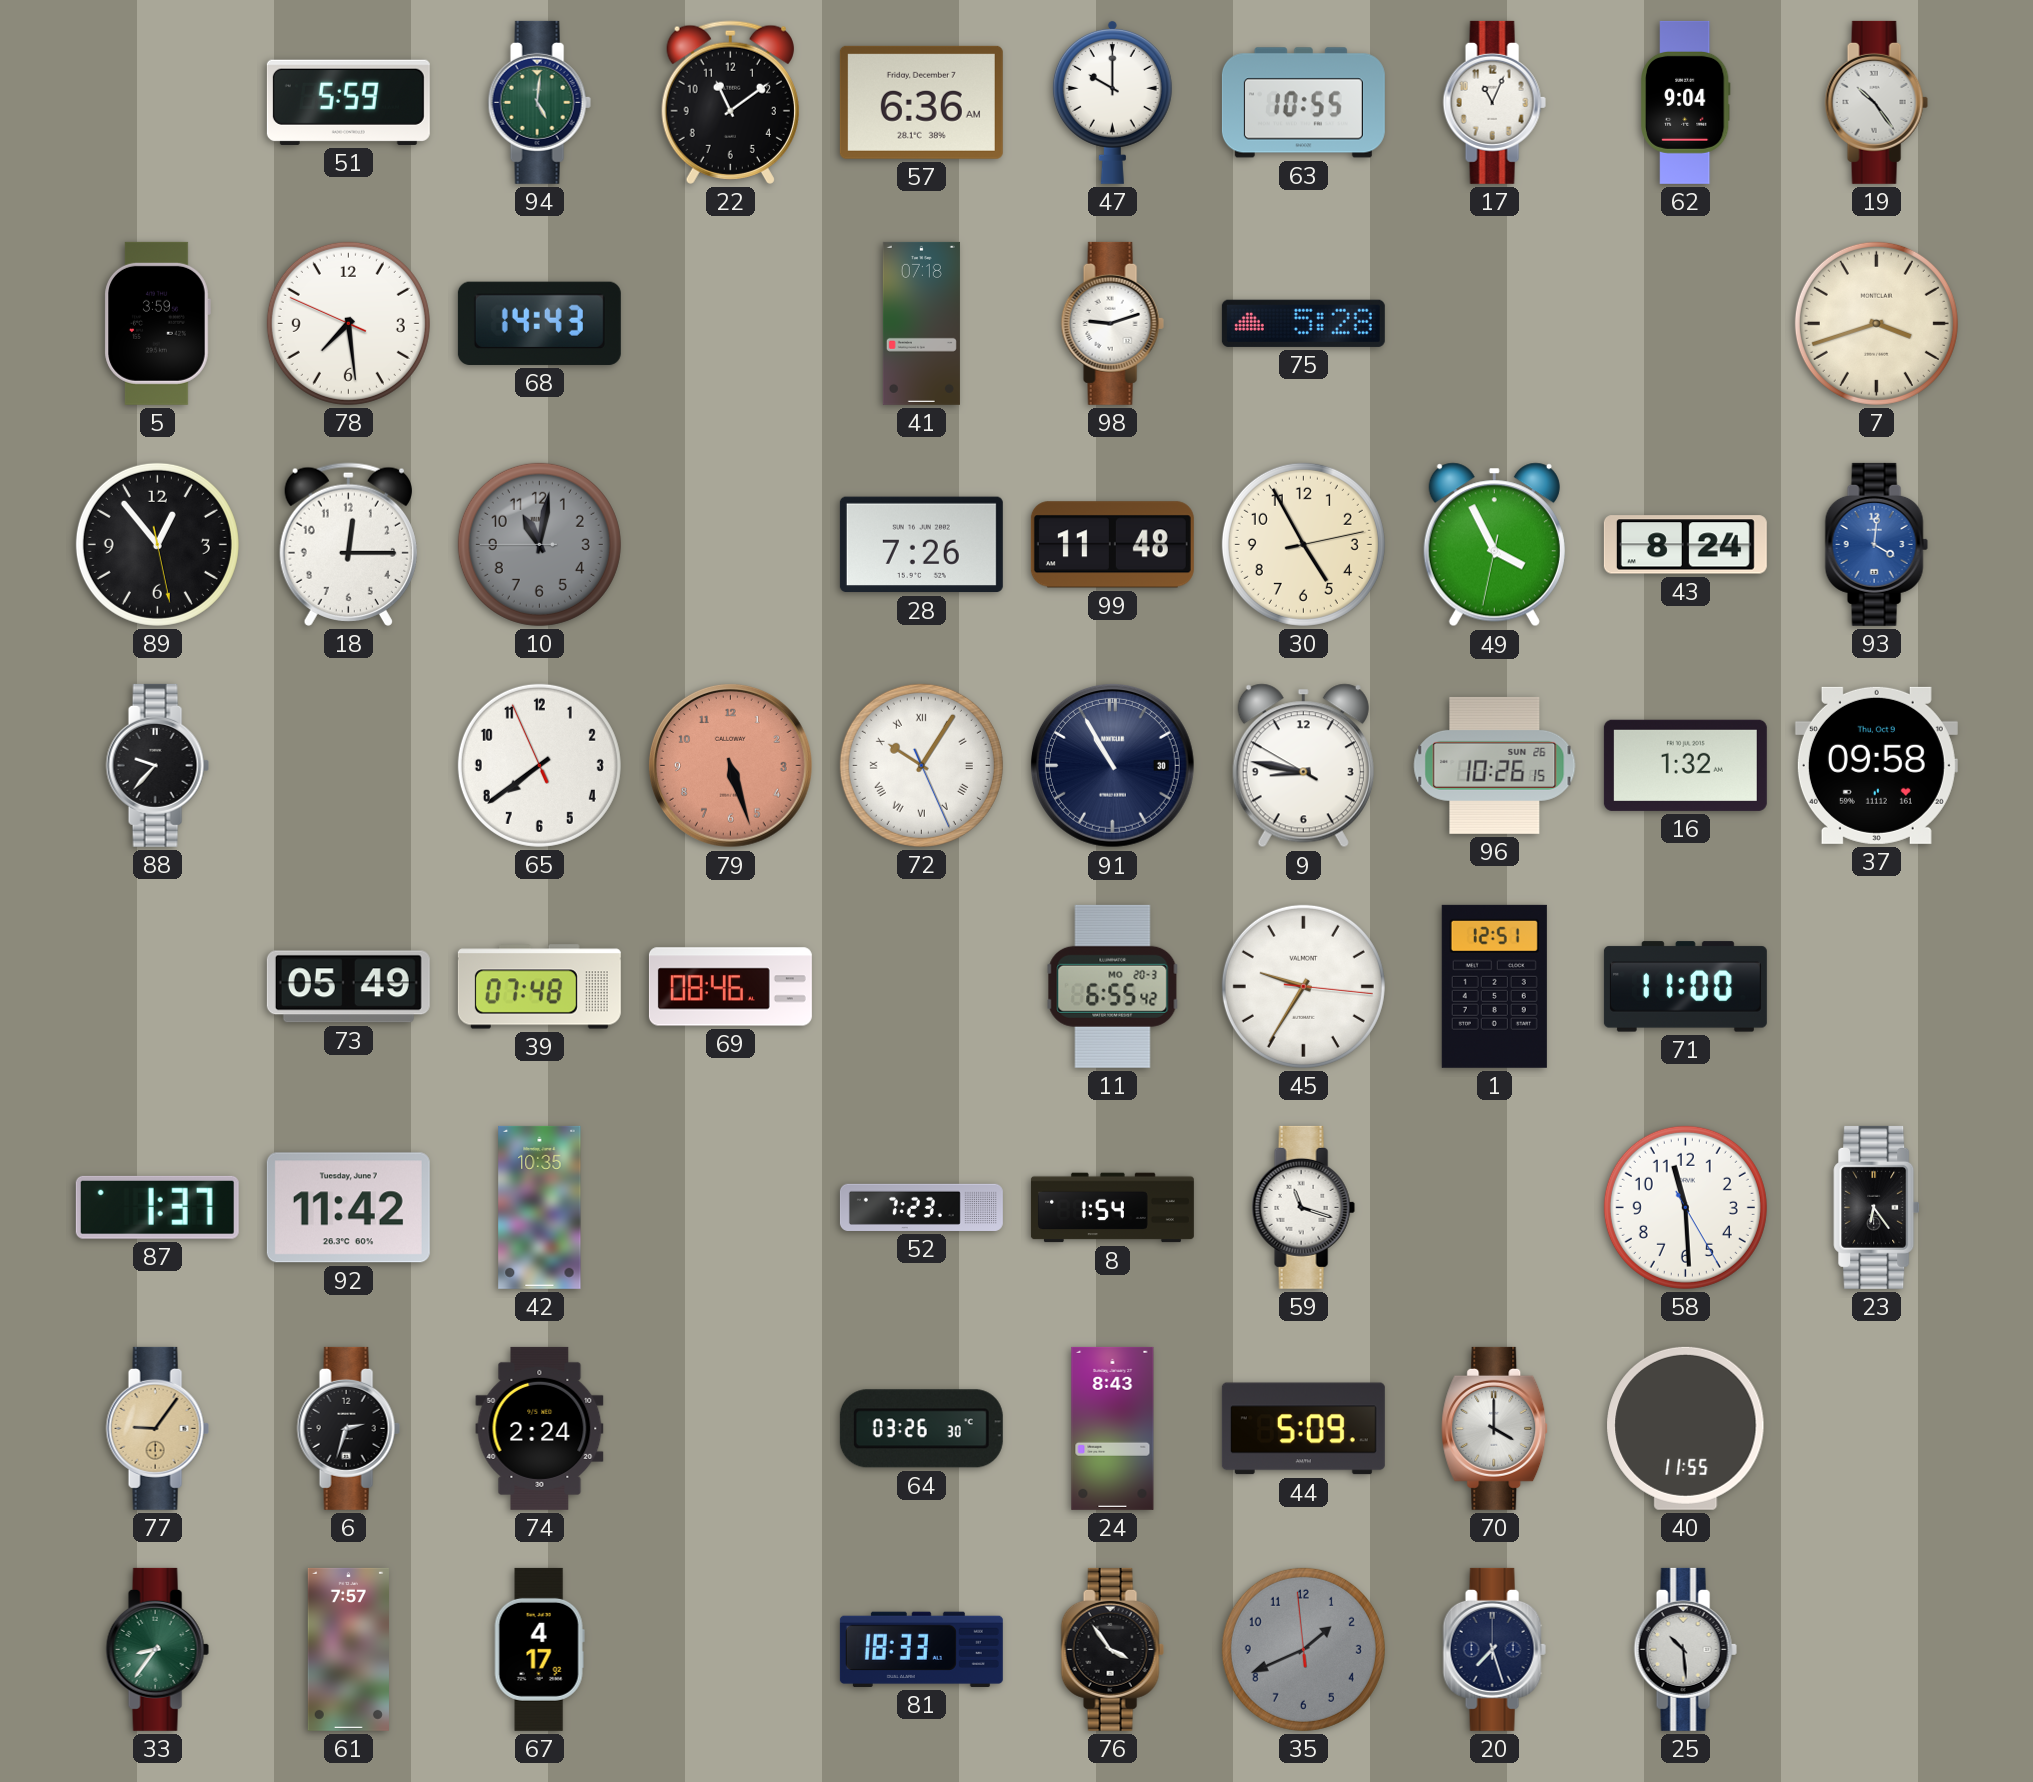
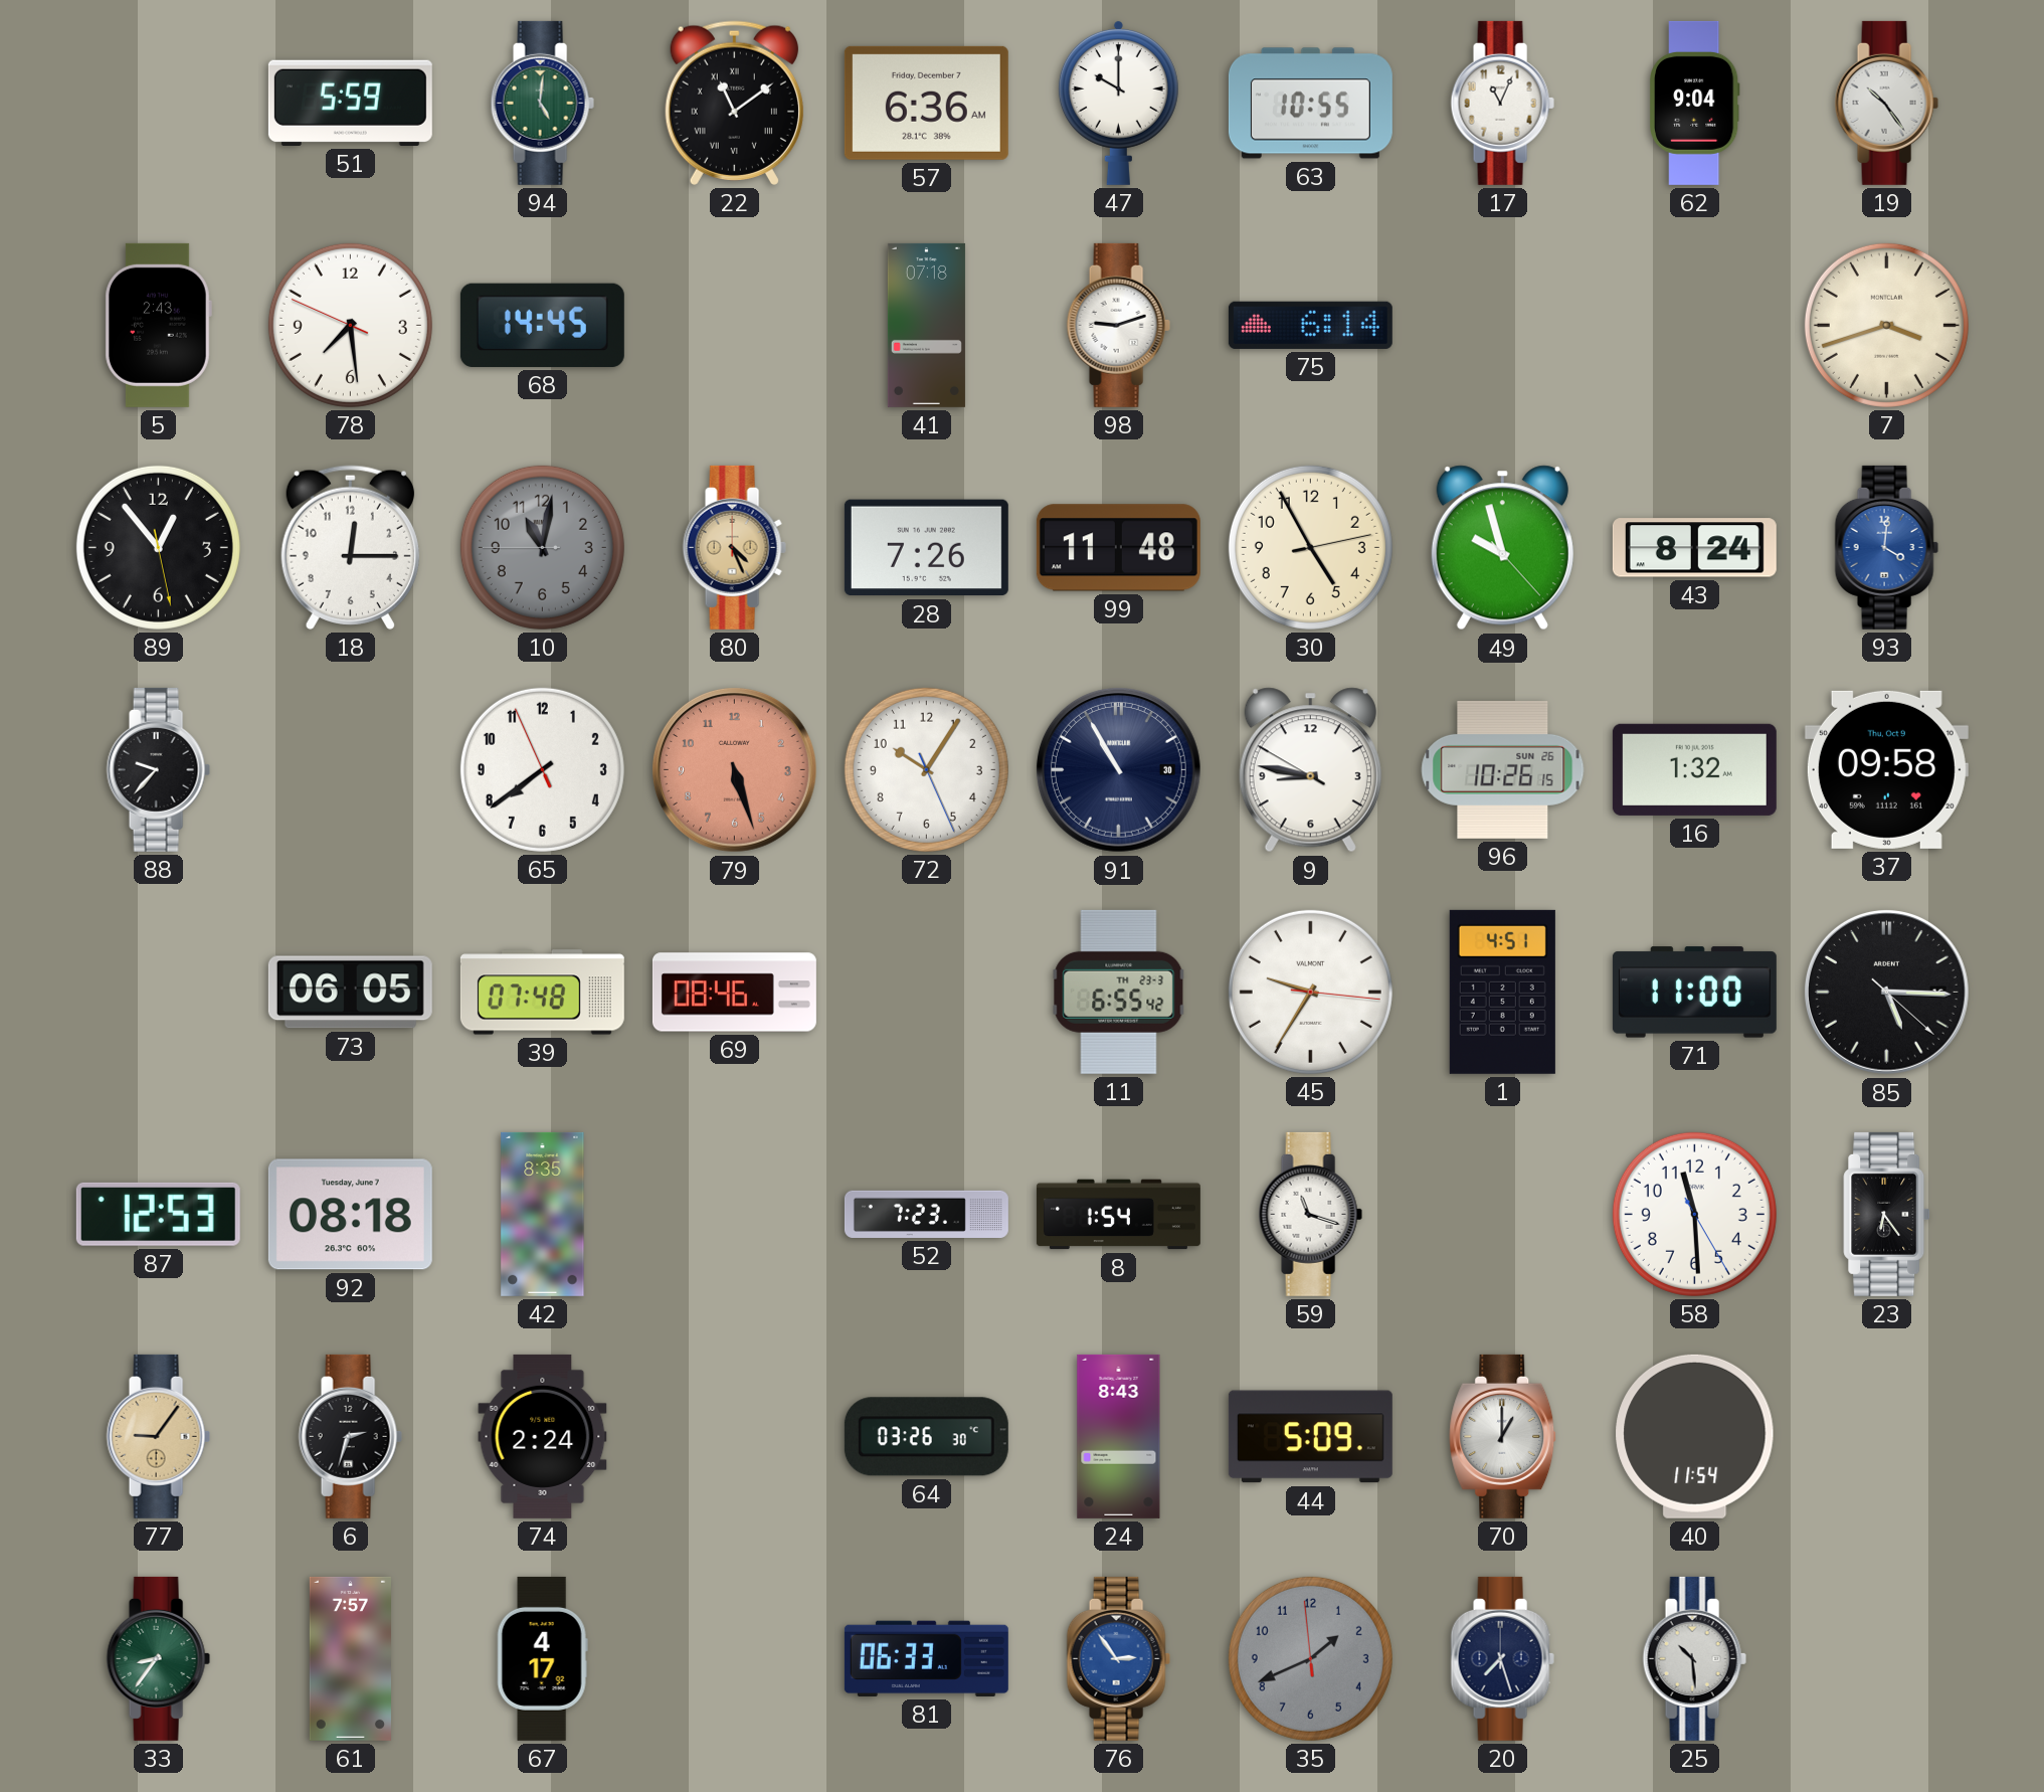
22 numerals: Arabic -> Roman (734, 103)
5: 3:59 -> 2:43 (158, 325)
68: 14:43 -> 14:45 (542, 325)
75: 5:28 -> 6:14 (1310, 325)
80: none -> 4:26 (734, 547)
49: 3:55 -> 9:57 (1502, 548)
72 numerals: Roman -> Arabic (926, 769)
73: 05:49 -> 06:05 (350, 993)
11 date: MO 20-3 -> TH 23-3 (1119, 992)
1: 12:51 -> 4:51 (1502, 992)
85: none -> 5:15 (1886, 992)
87: 1:37 -> 12:53 (158, 1214)
92: 11:42 -> 08:18 (350, 1215)
42: 10:35 -> 8:35 (543, 1214)
70: 4:00 -> 1:00 (1503, 1436)
40: 11:55 -> 11:54 (1695, 1436)
81: 18:33 -> 06:33 (926, 1658)
76: 3:54 -> 2:54 (1118, 1658)
76 dial: black -> blue (1118, 1658)
